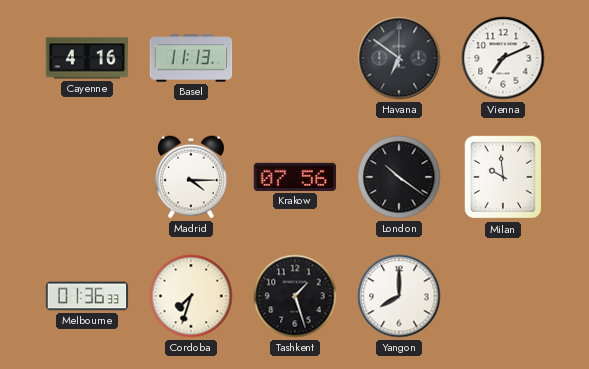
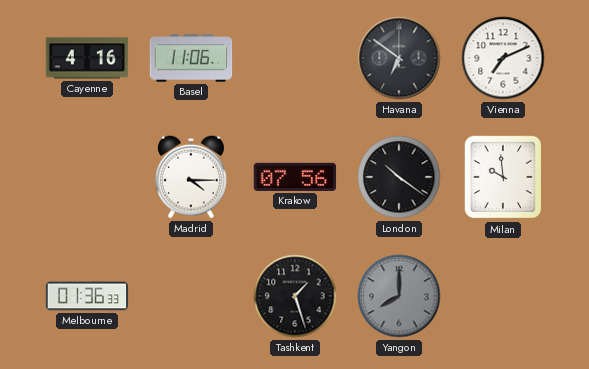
Basel: 11:13 -> 11:06 (191, 58)
Cordoba: 7:33 -> none (191, 296)
Yangon dial: white -> grey (399, 296)
